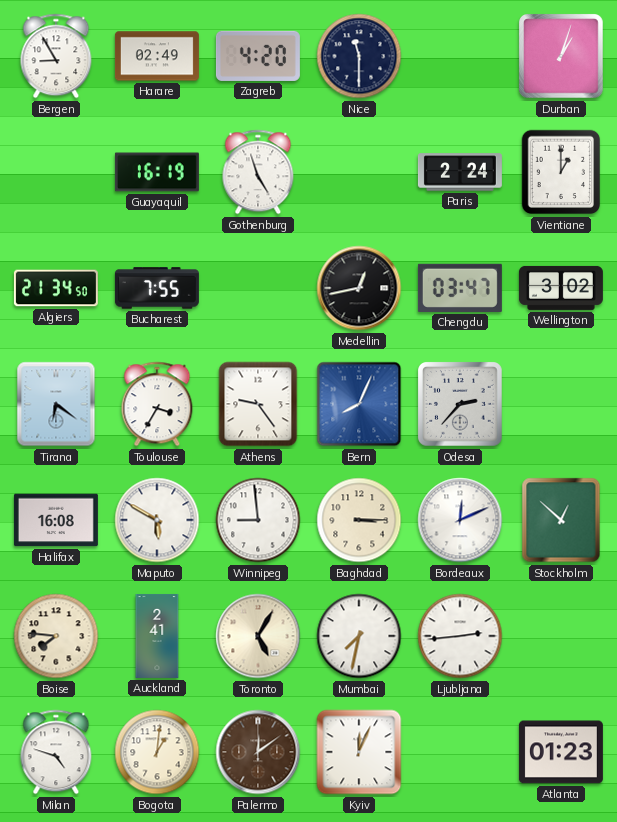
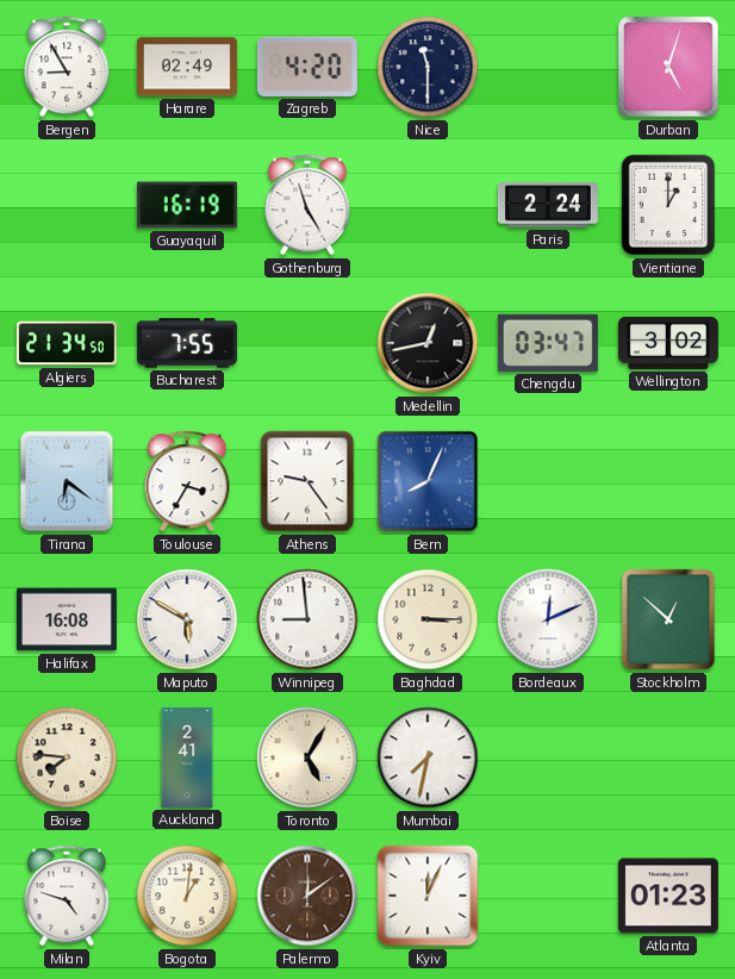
Durban: 1:03 -> 5:03 (669, 68)
Odesa: 2:37 -> none (461, 405)
Ljubljana: 2:44 -> none (460, 636)
